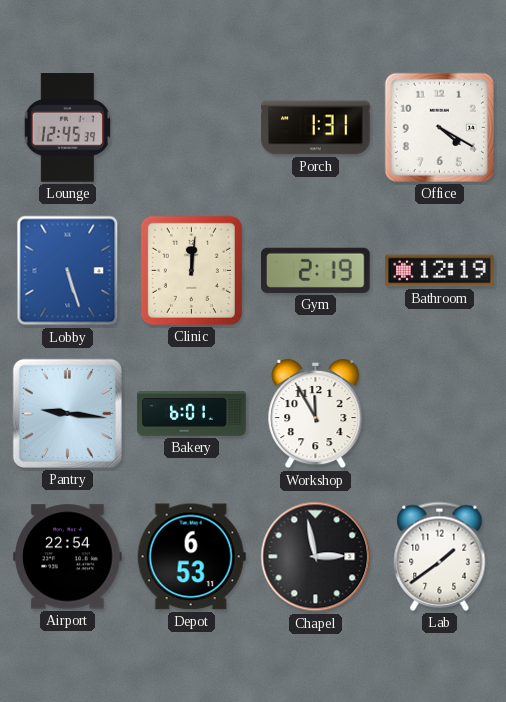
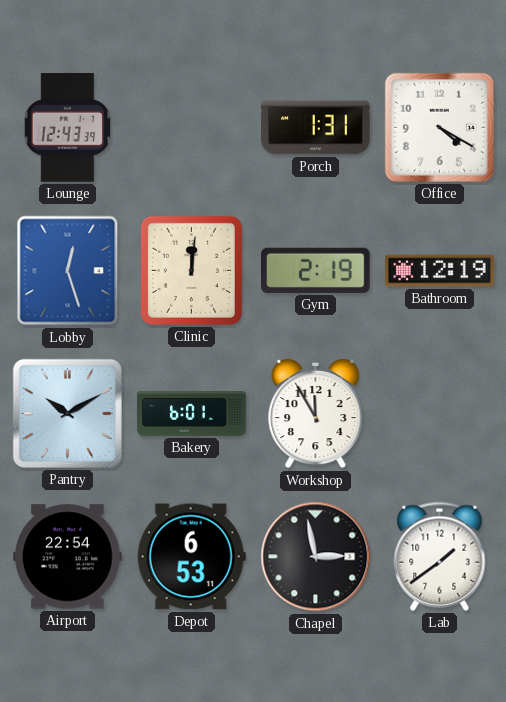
Lounge: 12:45 -> 12:43 (68, 128)
Lobby: 5:27 -> 12:27 (68, 271)
Pantry: 9:16 -> 10:10 (67, 413)
